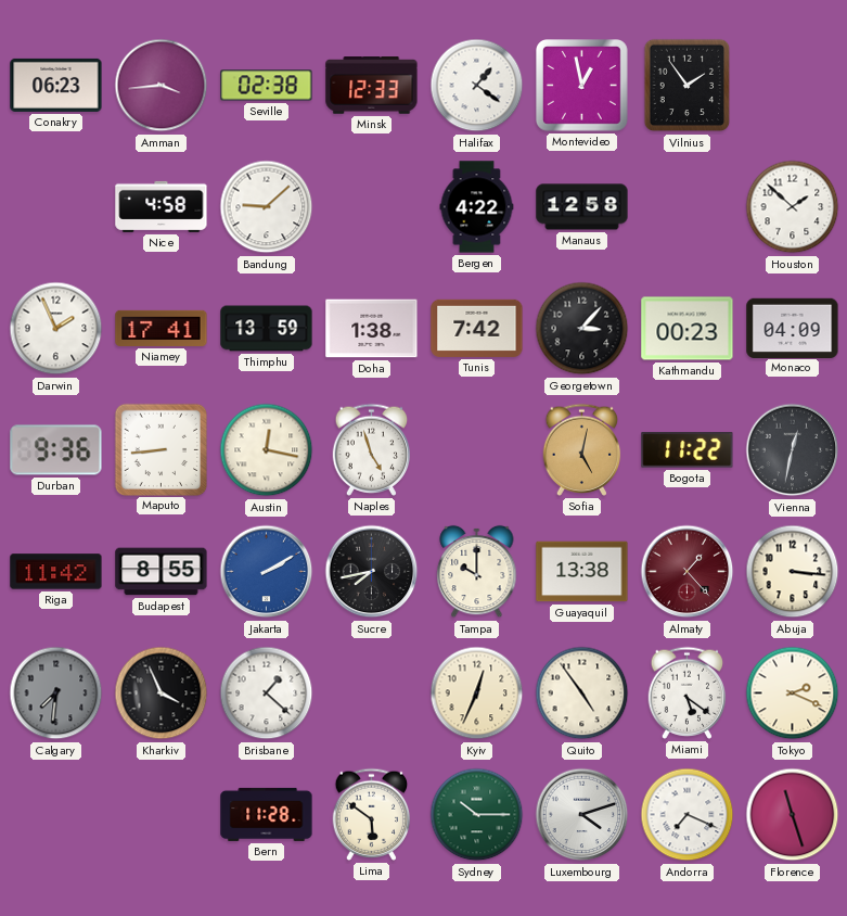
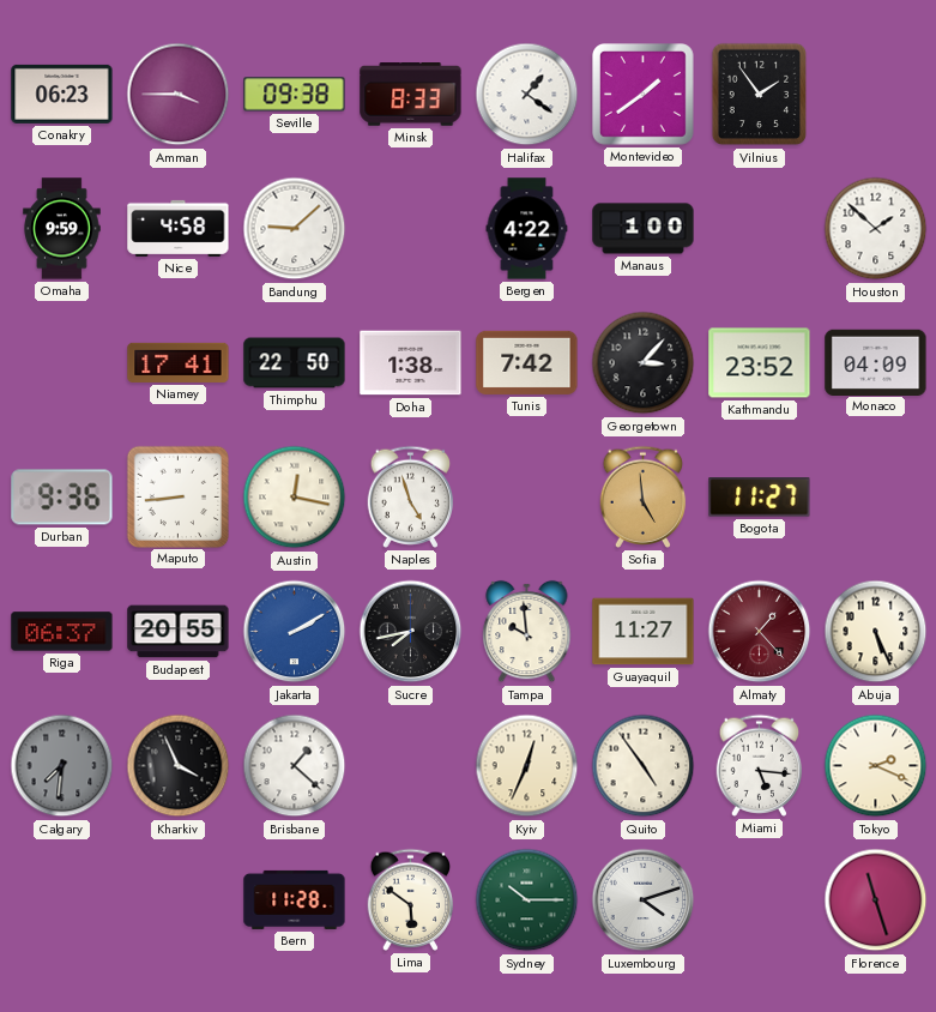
Amman: 3:44 -> 3:45 (179, 95)
Seville: 02:38 -> 09:38 (295, 95)
Minsk: 12:33 -> 8:33 (411, 95)
Montevideo: 12:58 -> 1:39 (644, 95)
Omaha: none -> 9:59 (62, 229)
Manaus: 12:58 -> 1:00 (644, 229)
Darwin: 1:56 -> none (56, 329)
Thimphu: 13:59 -> 22:50 (295, 363)
Kathmandu: 00:23 -> 23:52 (760, 363)
Sofia: 5:02 -> 4:59 (644, 496)
Bogota: 11:22 -> 11:27 (760, 498)
Vienna: 12:32 -> none (793, 450)
Riga: 11:42 -> 06:37 (62, 632)
Budapest: 8:55 -> 20:55 (179, 632)
Tampa: 10:00 -> 9:59 (527, 632)
Guayaquil: 13:38 -> 11:27 (644, 632)
Abuja: 3:16 -> 5:26 (876, 632)
Miami: 5:21 -> 5:16 (760, 765)
Andorra: 7:19 -> none (688, 815)
